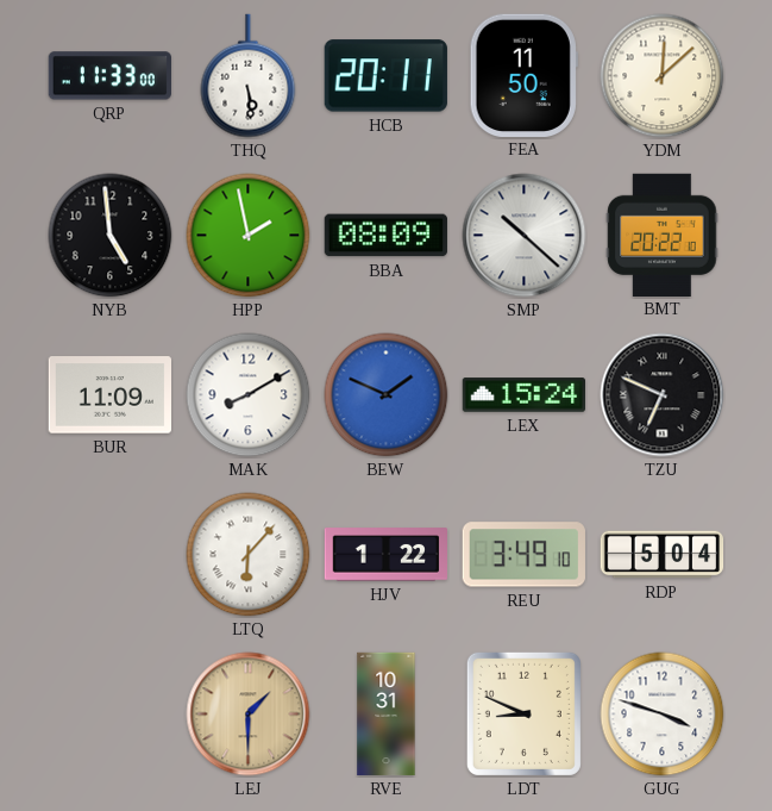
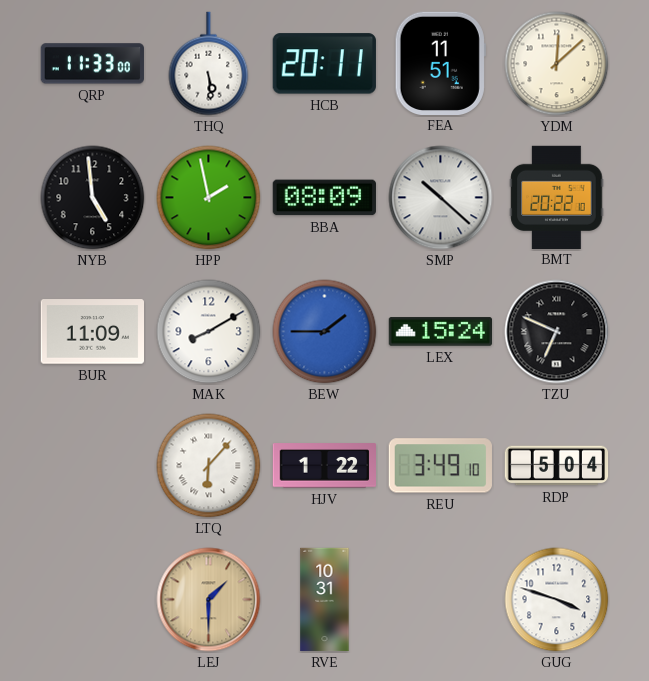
FEA: 11:50 -> 11:51 (440, 63)
BEW: 1:49 -> 1:45 (325, 332)
LDT: 8:49 -> none (523, 713)
